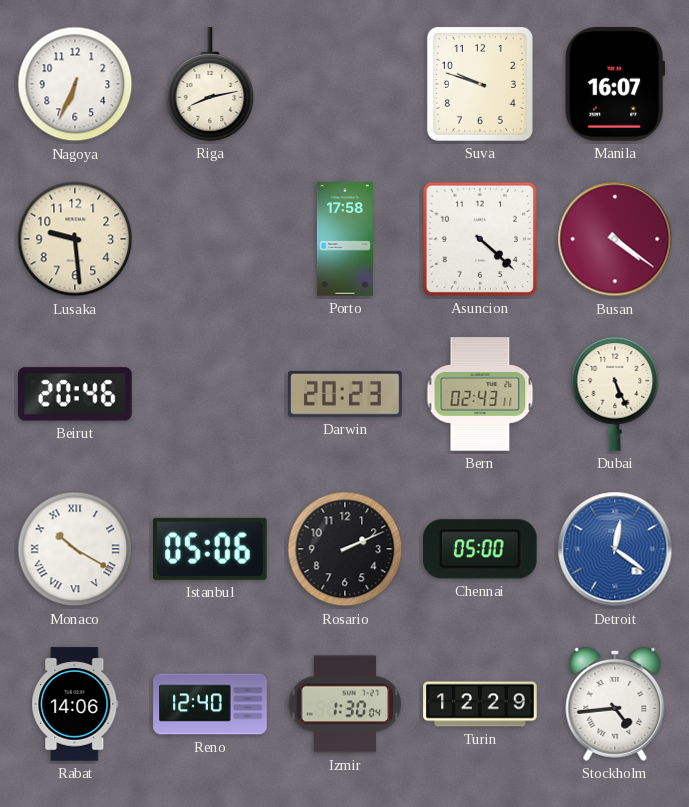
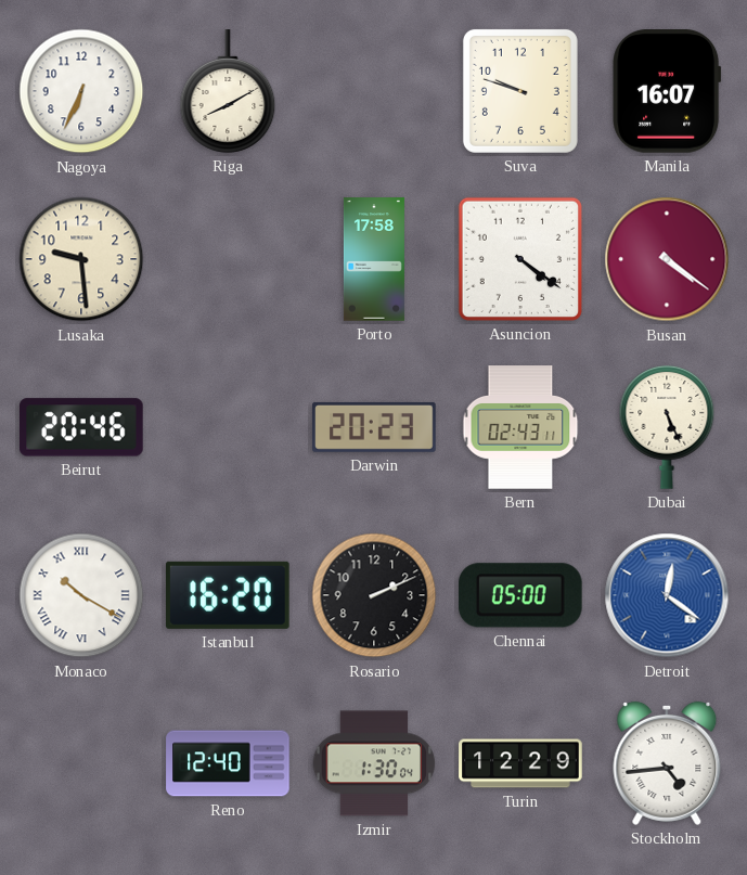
Riga: 8:13 -> 8:10 (228, 91)
Asuncion: 4:22 -> 4:21 (520, 259)
Istanbul: 05:06 -> 16:20 (229, 595)
Rabat: 14:06 -> none (75, 704)
